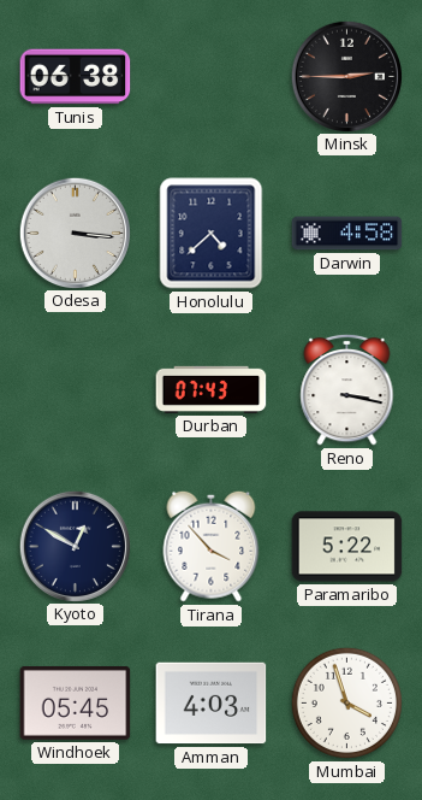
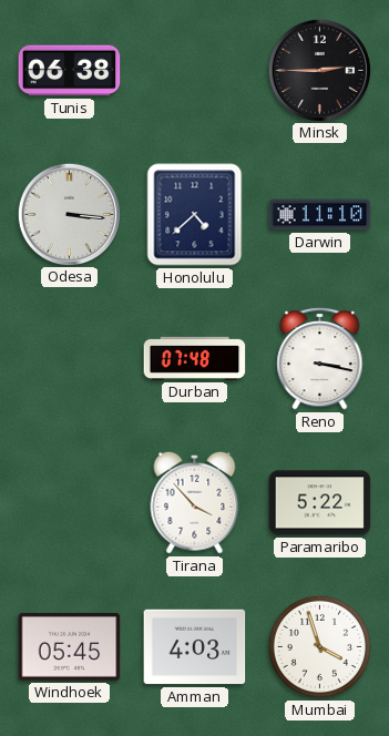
Darwin: 4:58 -> 11:10 (320, 215)
Durban: 07:43 -> 07:48 (195, 358)
Kyoto: 12:50 -> none (75, 546)
